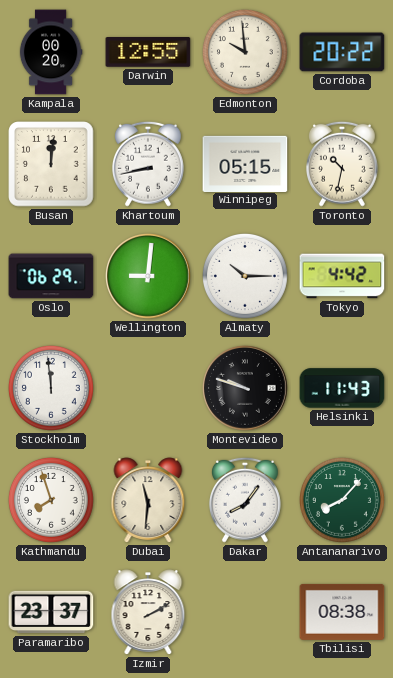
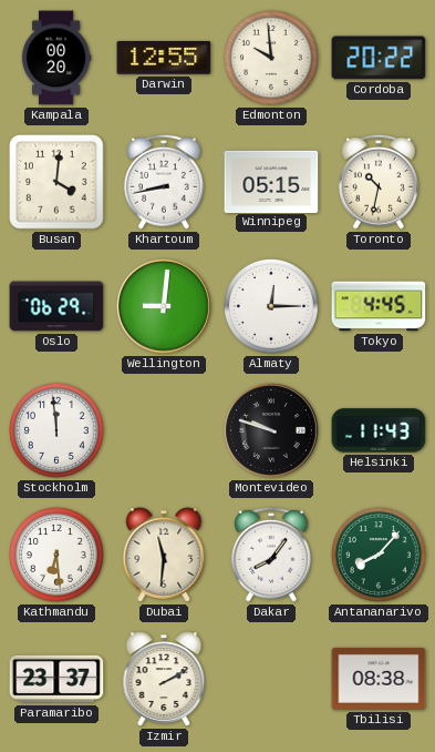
Busan: 12:01 -> 4:01 (56, 182)
Almaty: 10:15 -> 12:15 (271, 306)
Tokyo: 4:42 -> 4:45 (379, 306)
Kathmandu: 7:57 -> 6:29 (56, 555)
